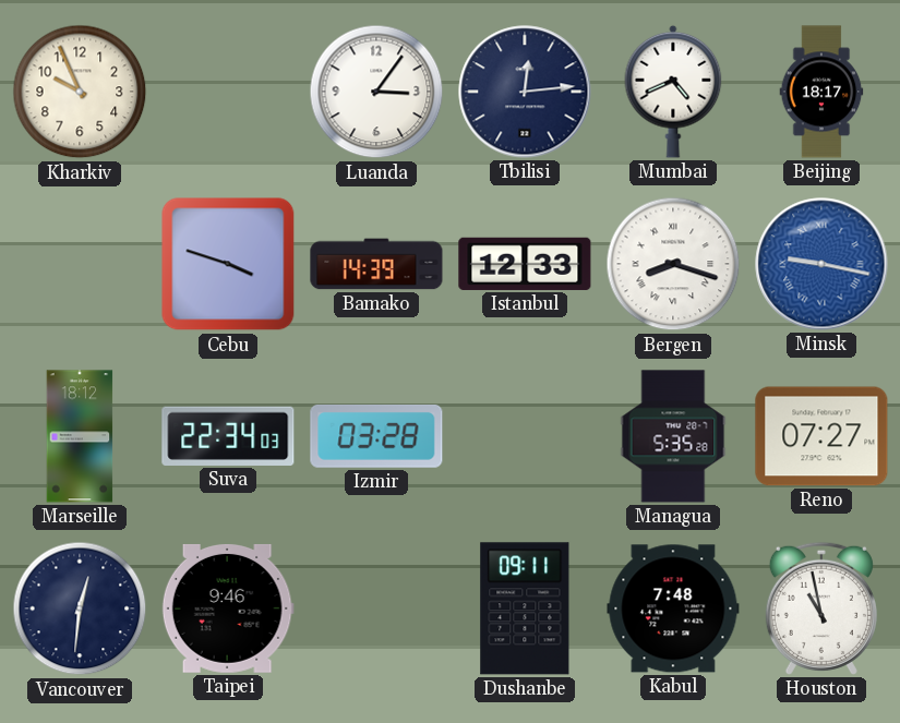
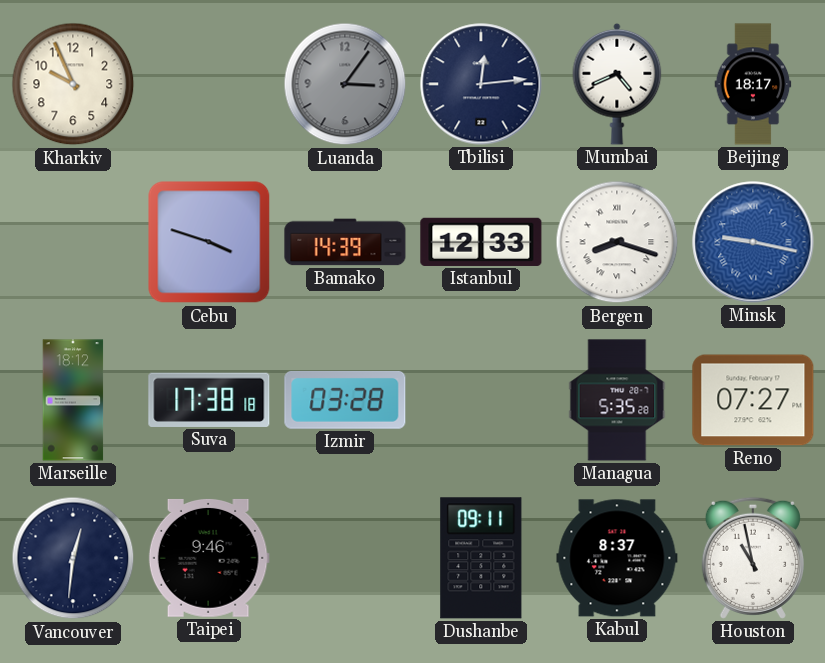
Luanda dial: white -> grey (345, 84)
Suva: 22:34 -> 17:38 (209, 400)
Kabul: 7:48 -> 8:37 (617, 558)
